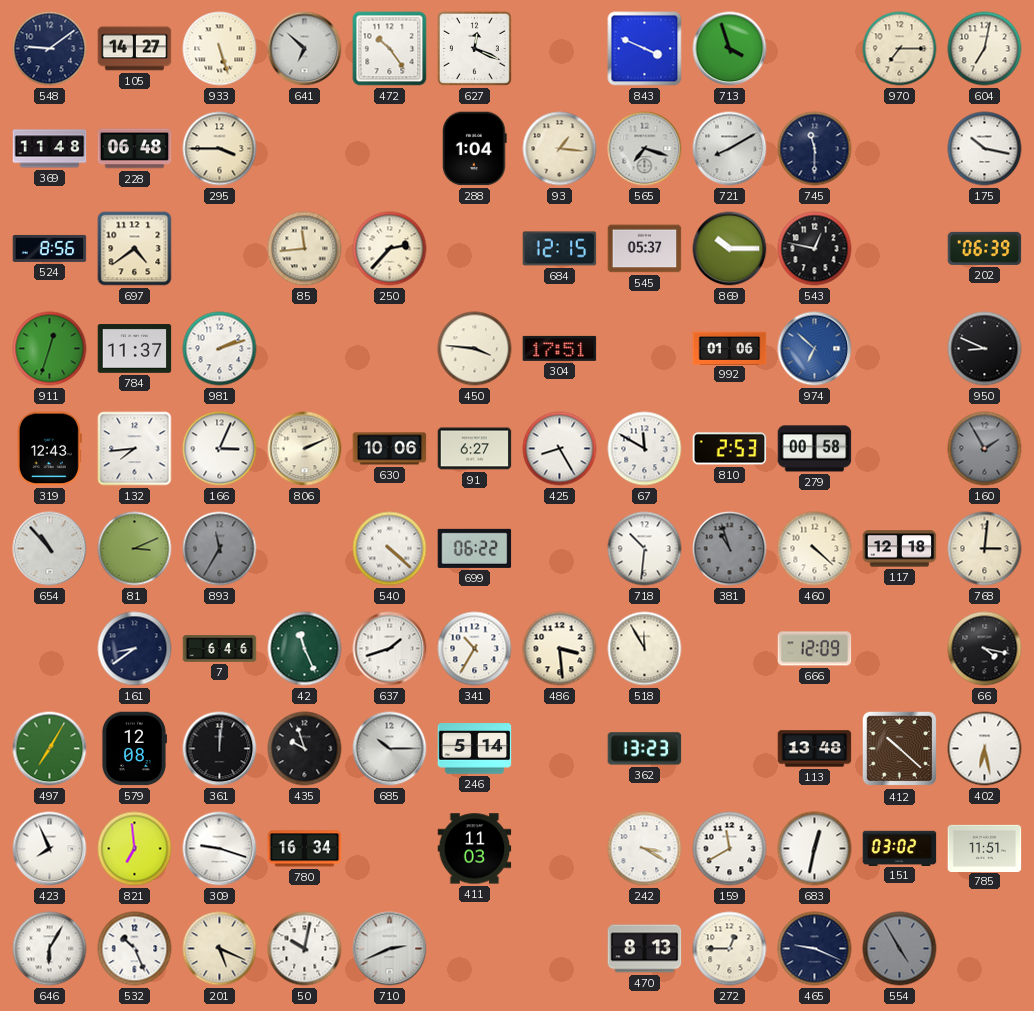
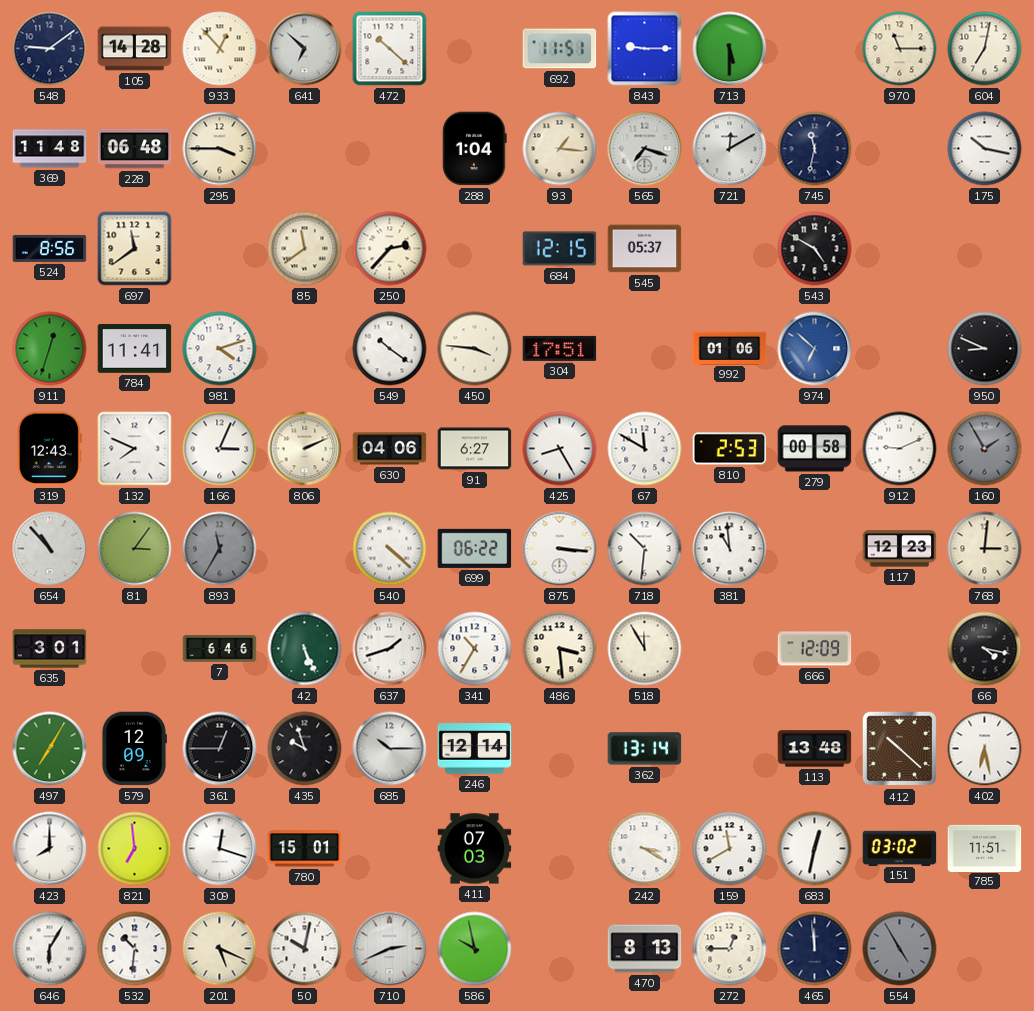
105: 14:27 -> 14:28 (135, 49)
933: 5:27 -> 12:53 (220, 49)
472: 10:24 -> 10:22 (390, 49)
627: 12:19 -> none (474, 48)
692: none -> 11:51 (560, 49)
843: 3:49 -> 9:15 (645, 49)
713: 3:57 -> 5:30 (730, 49)
970: 7:15 -> 11:15 (900, 49)
721: 8:10 -> 12:10 (730, 149)
745: 11:30 -> 11:32 (815, 149)
697: 4:39 -> 11:39 (135, 249)
85: 11:44 -> 11:39 (305, 249)
869: 10:15 -> none (730, 249)
543: 12:47 -> 4:50 (815, 249)
202: 06:39 -> none (985, 248)
784: 11:37 -> 11:41 (135, 349)
981: 2:12 -> 4:12 (220, 349)
549: none -> 10:21 (390, 349)
132: 7:44 -> 7:49 (135, 449)
630: 10:06 -> 04:06 (390, 449)
912: none -> 9:11 (900, 449)
81: 3:11 -> 3:06 (135, 549)
875: none -> 3:16 (560, 549)
381: 10:57 -> 10:59 (730, 549)
381 dial: grey -> white (730, 549)
460: 4:22 -> none (815, 549)
117: 12:18 -> 12:23 (900, 549)
635: none -> 3:01 (50, 649)
161: 8:39 -> none (135, 649)
42: 11:26 -> 5:26 (305, 649)
579: 12:08 -> 12:09 (134, 749)
361: 12:01 -> 12:45 (220, 749)
246: 5:14 -> 12:14 (475, 749)
362: 13:23 -> 13:14 (645, 749)
423: 7:56 -> 8:00 (50, 849)
309: 9:18 -> 12:18 (220, 849)
780: 16:34 -> 15:01 (305, 849)
411: 11:03 -> 07:03 (475, 849)
532: 10:26 -> 10:31 (135, 949)
586: none -> 9:58 (475, 949)
465: 9:19 -> 11:59 (815, 949)
